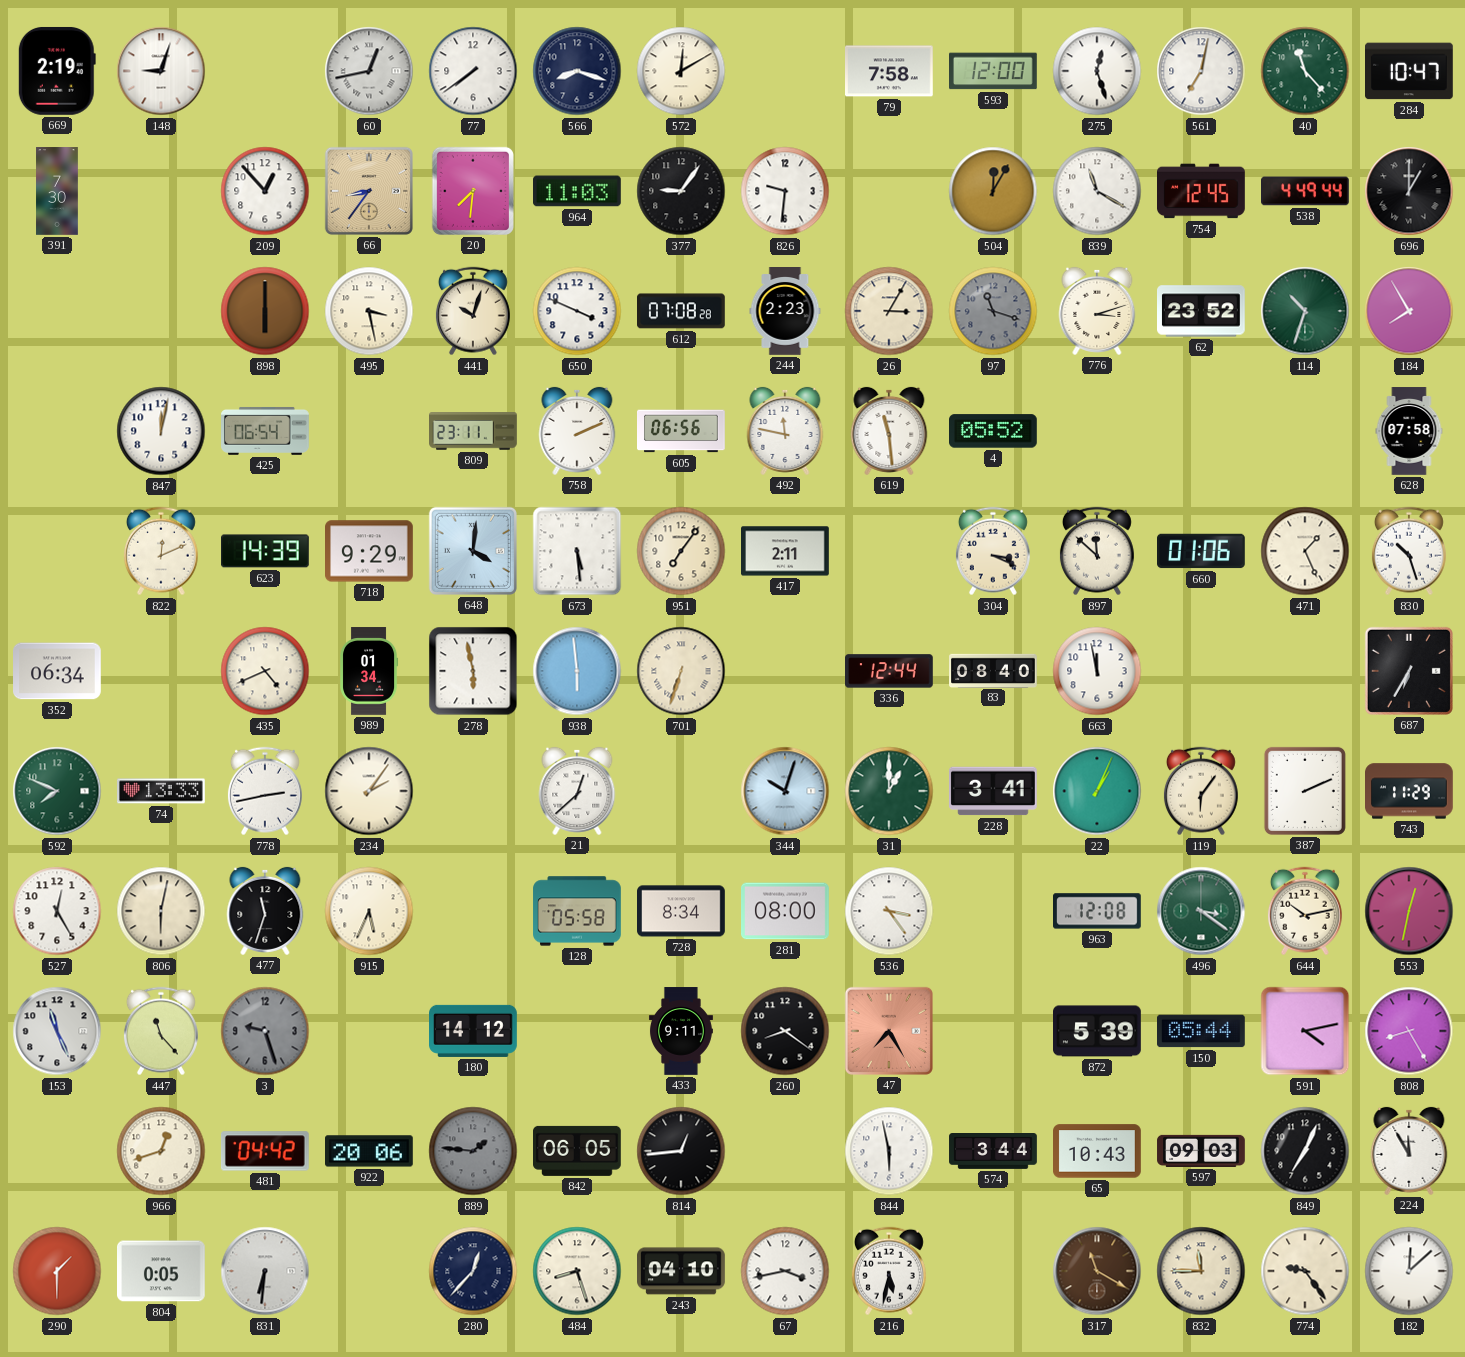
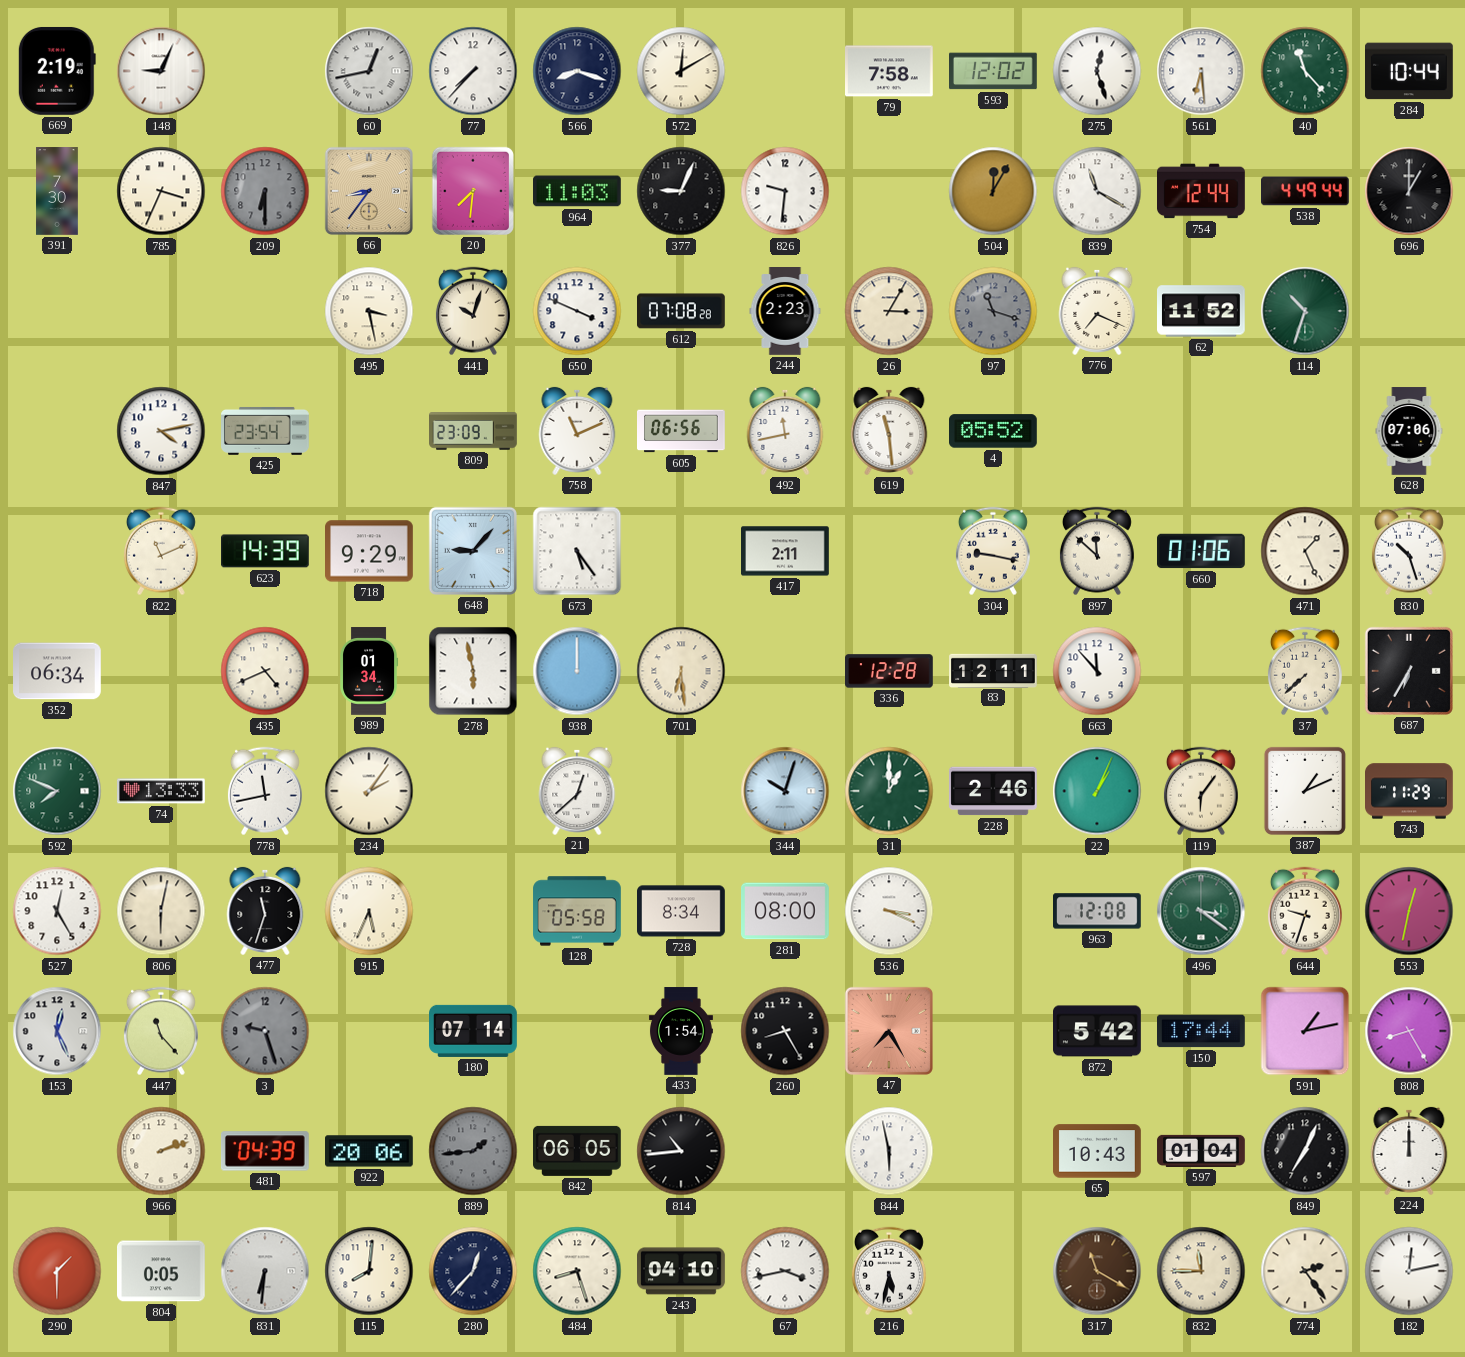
148: 9:03 -> 9:04 (161, 71)
77: 7:39 -> 7:37 (473, 71)
593: 12:00 -> 12:02 (994, 71)
561: 7:02 -> 6:29 (1201, 71)
284: 10:47 -> 10:44 (1410, 71)
785: none -> 3:34 (161, 191)
209: 12:53 -> 6:30 (265, 191)
209 dial: white -> grey (265, 191)
377: 9:06 -> 9:04 (681, 191)
754: 12:45 -> 12:44 (1202, 191)
898: 6:00 -> none (265, 311)
776: 3:12 -> 7:19 (1097, 311)
62: 23:52 -> 11:52 (1202, 311)
184: 7:55 -> none (1409, 311)
847: 12:02 -> 4:13 (161, 431)
425: 06:54 -> 23:54 (265, 431)
809: 23:11 -> 23:09 (474, 431)
758: 2:11 -> 11:11 (577, 431)
492: 11:47 -> 11:43 (785, 431)
628: 07:58 -> 07:06 (1409, 431)
822: 12:11 -> 11:11 (161, 551)
648: 4:01 -> 9:07 (473, 551)
673: 5:29 -> 5:24 (577, 551)
951: 7:06 -> none (681, 551)
304: 3:19 -> 9:17 (993, 551)
938: 5:59 -> 12:00 (577, 671)
701: 6:33 -> 6:29 (681, 671)
336: 12:44 -> 12:28 (890, 671)
83: 08:40 -> 12:11 (993, 670)
663: 11:58 -> 11:53 (1097, 671)
37: none -> 7:38 (1305, 671)
778: 2:43 -> 11:43 (265, 791)
228: 3:41 -> 2:46 (994, 791)
387: 2:11 -> 1:11 (1305, 791)
536: 3:24 -> 3:19 (889, 911)
644: 10:13 -> 9:33 (1305, 911)
153: 11:26 -> 12:26 (57, 1031)
180: 14:12 -> 07:14 (474, 1031)
433: 9:11 -> 1:54 (681, 1031)
260: 8:21 -> 8:25 (785, 1031)
872: 5:39 -> 5:42 (1098, 1031)
150: 05:44 -> 17:44 (1202, 1031)
591: 4:13 -> 1:13 (1305, 1031)
966: 12:42 -> 2:12 (161, 1151)
481: 04:42 -> 04:39 (265, 1151)
889: 1:46 -> 1:44 (473, 1151)
814: 12:44 -> 10:44 (681, 1151)
574: 3:44 -> none (993, 1152)
597: 09:03 -> 01:04 (1201, 1151)
224: 11:55 -> 12:00 (1409, 1151)
115: none -> 8:01 (369, 1271)
774: 9:24 -> 2:24 (1305, 1271)
182: 12:08 -> 12:13 (1409, 1271)
